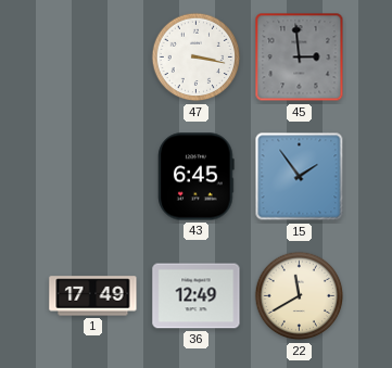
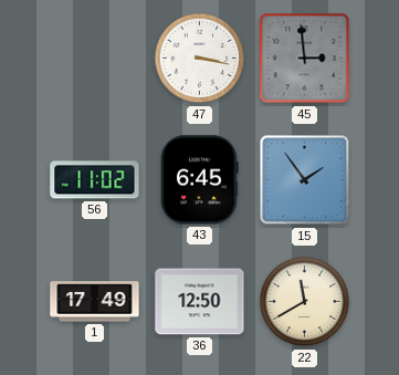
56: none -> 11:02 (95, 180)
36: 12:49 -> 12:50 (200, 302)
